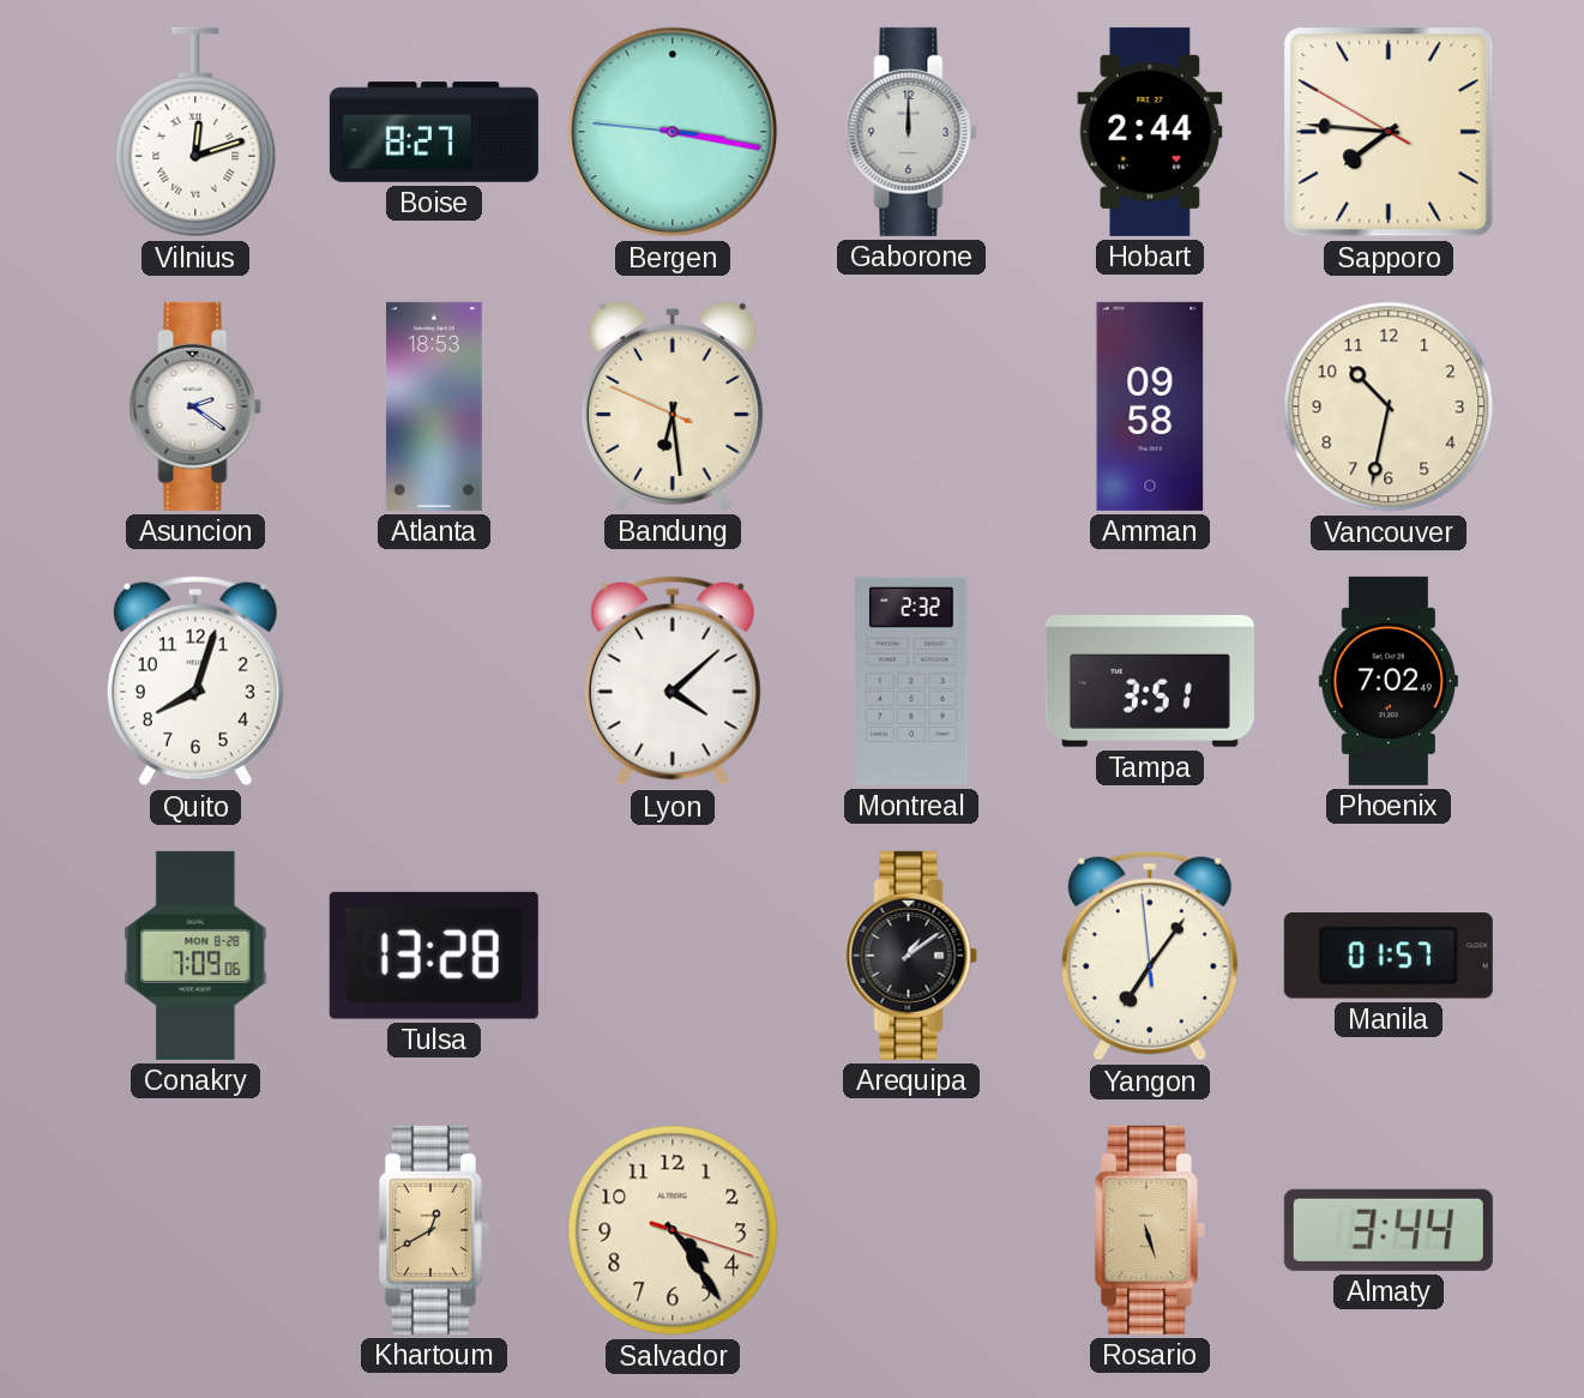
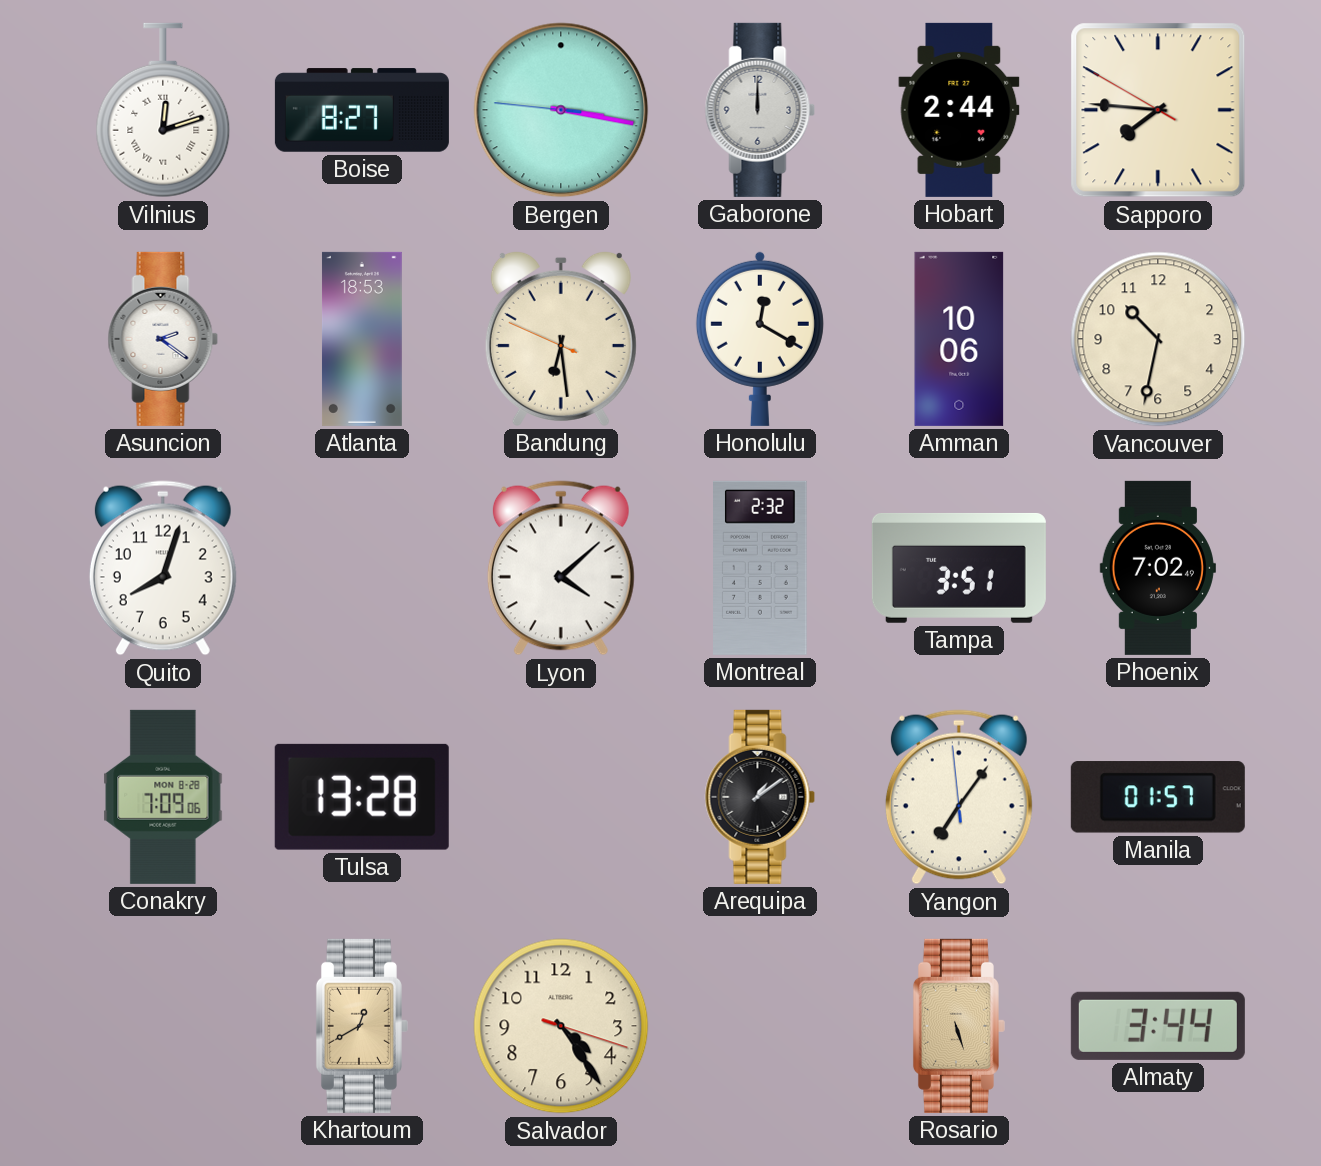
Honolulu: none -> 12:20 (760, 339)
Amman: 09:58 -> 10:06 (959, 339)
